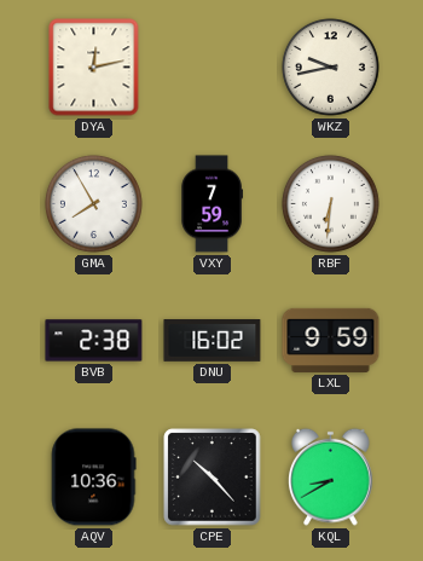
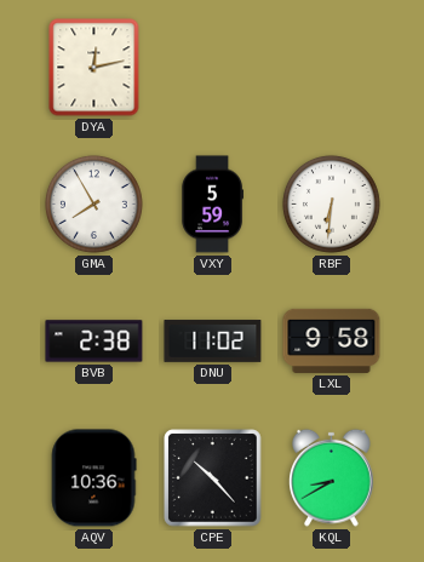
WKZ: 9:43 -> none (330, 66)
VXY: 7:59 -> 5:59 (212, 205)
DNU: 16:02 -> 11:02 (213, 342)
LXL: 9:59 -> 9:58 (332, 340)
